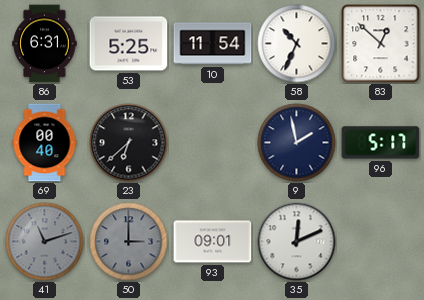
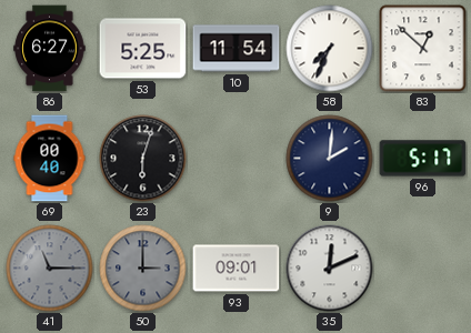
86: 6:31 -> 6:27 (50, 49)
58: 10:34 -> 7:34 (330, 49)
23: 6:38 -> 6:03 (143, 159)
9: 1:58 -> 2:01 (330, 159)
41: 11:12 -> 11:15 (50, 269)
